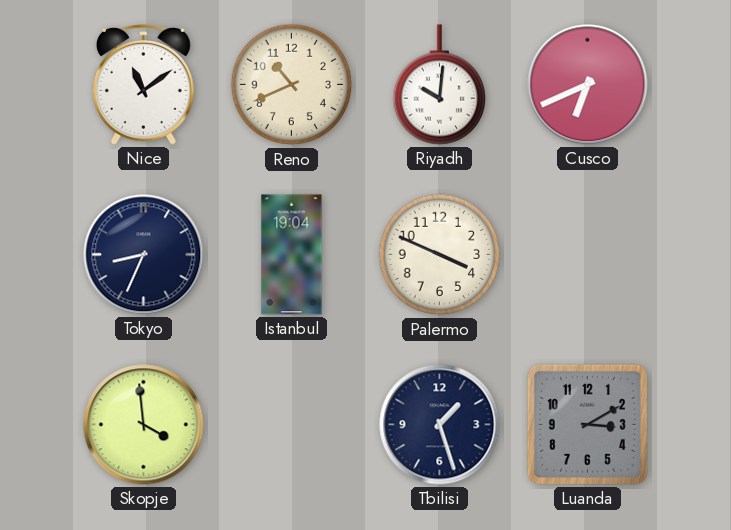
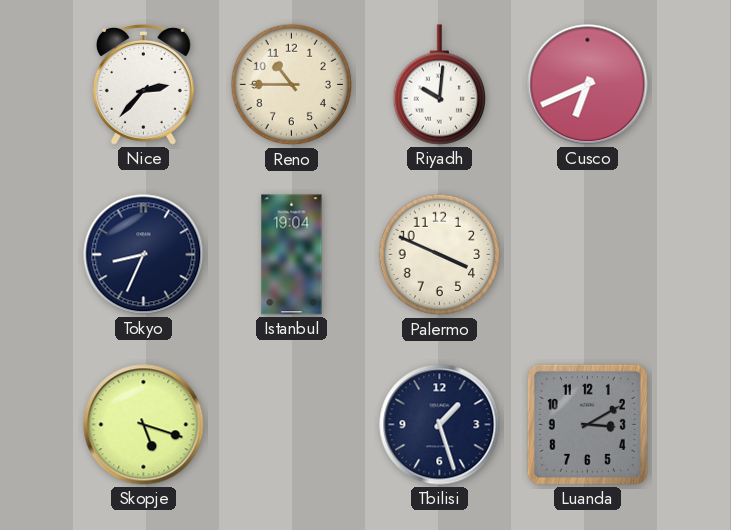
Nice: 11:09 -> 2:37 (143, 85)
Reno: 10:41 -> 10:45 (292, 85)
Skopje: 3:59 -> 5:18 (144, 425)
